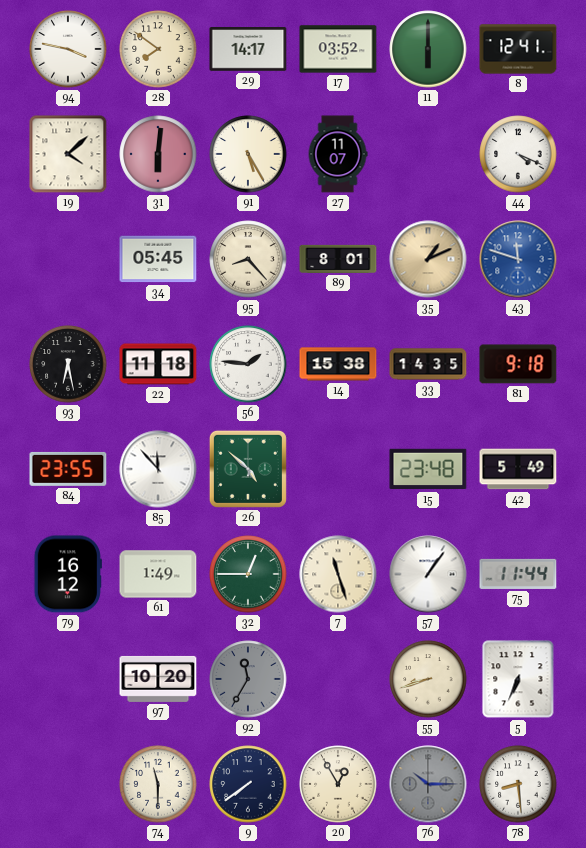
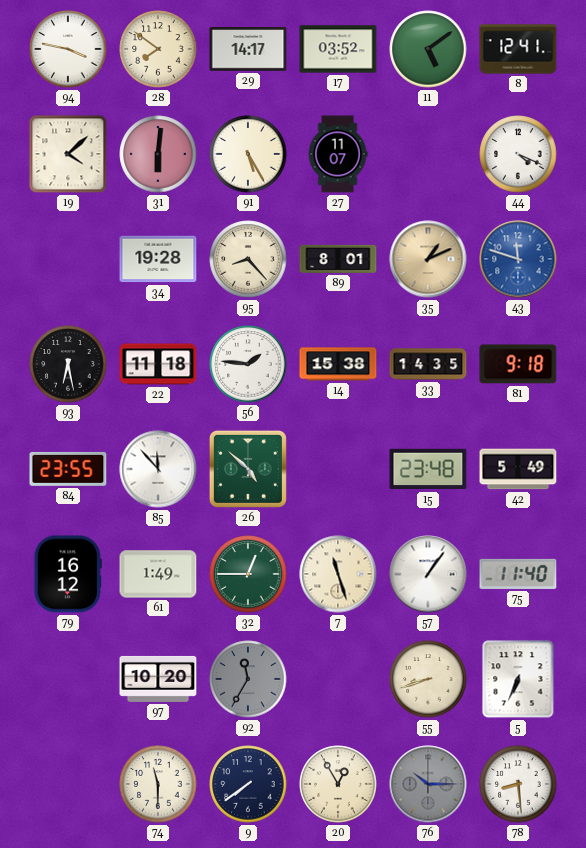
11: 6:00 -> 5:09 (428, 49)
34: 05:45 -> 19:28 (158, 259)
75: 11:44 -> 11:40 (518, 574)
